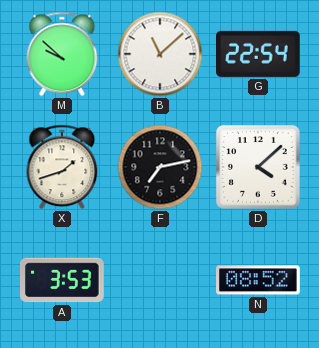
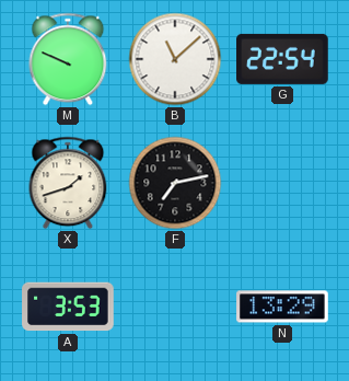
M: 9:52 -> 9:49 (68, 59)
D: 4:08 -> none (258, 167)
N: 08:52 -> 13:29 (282, 307)
